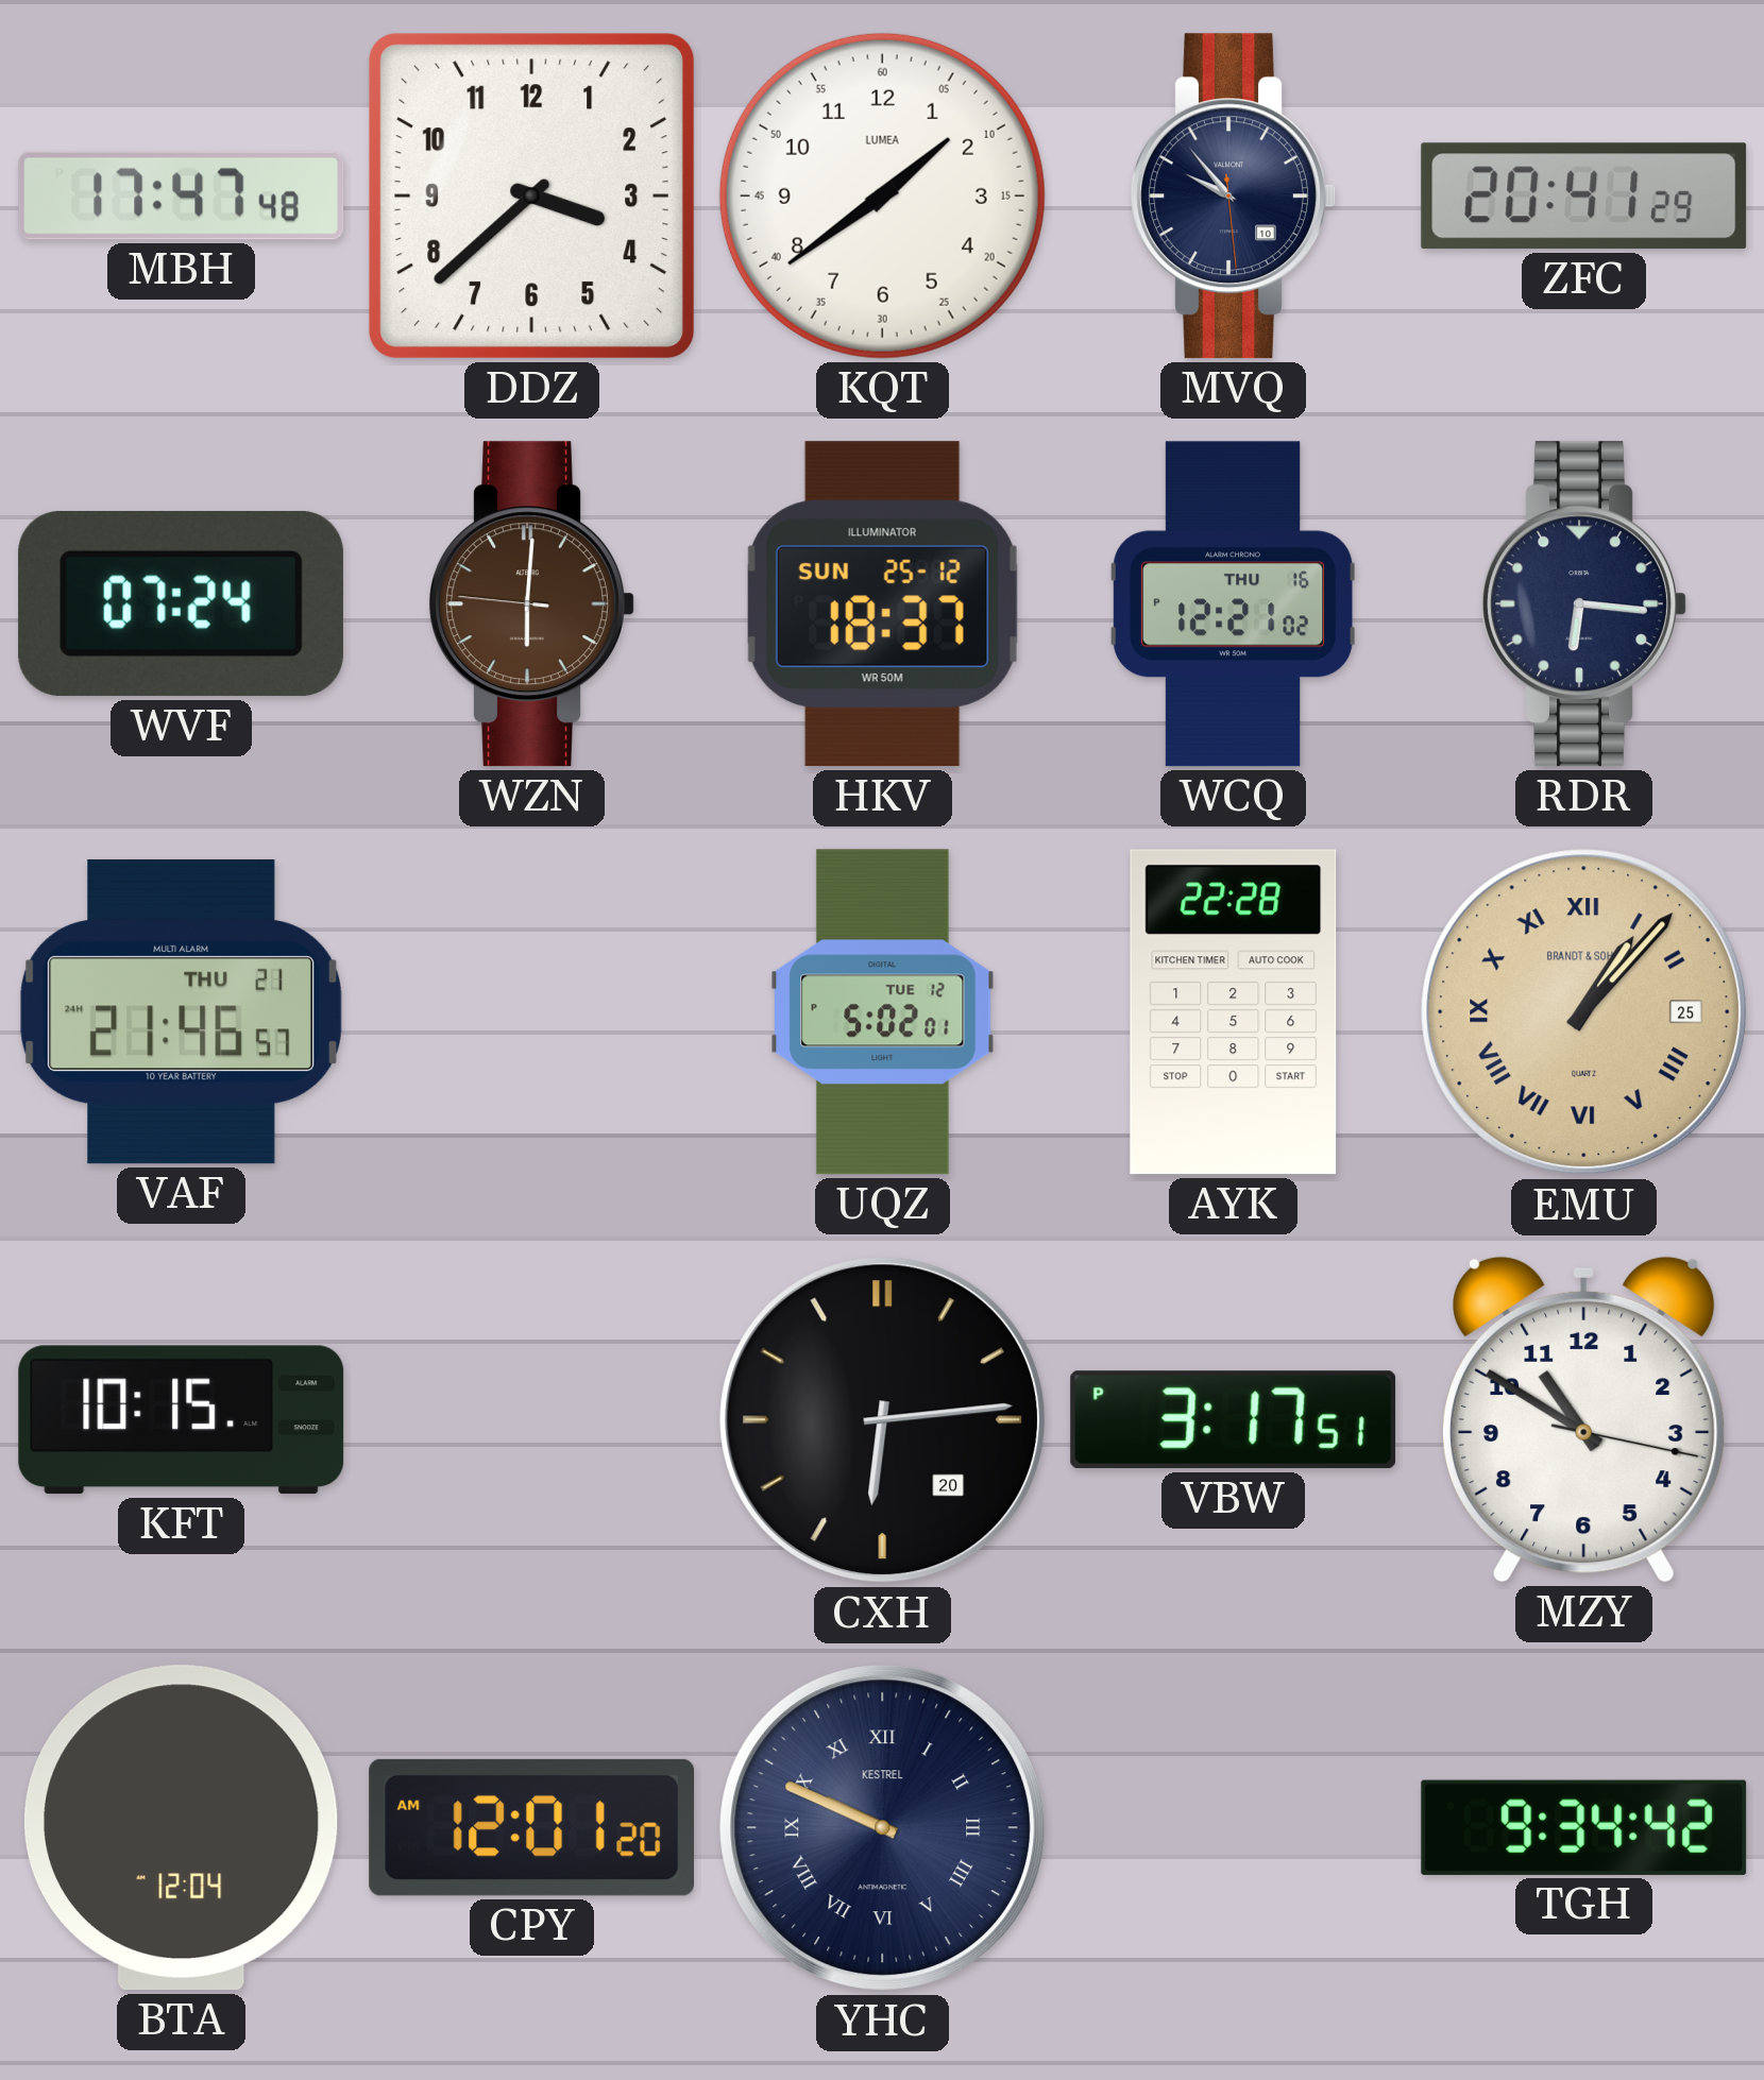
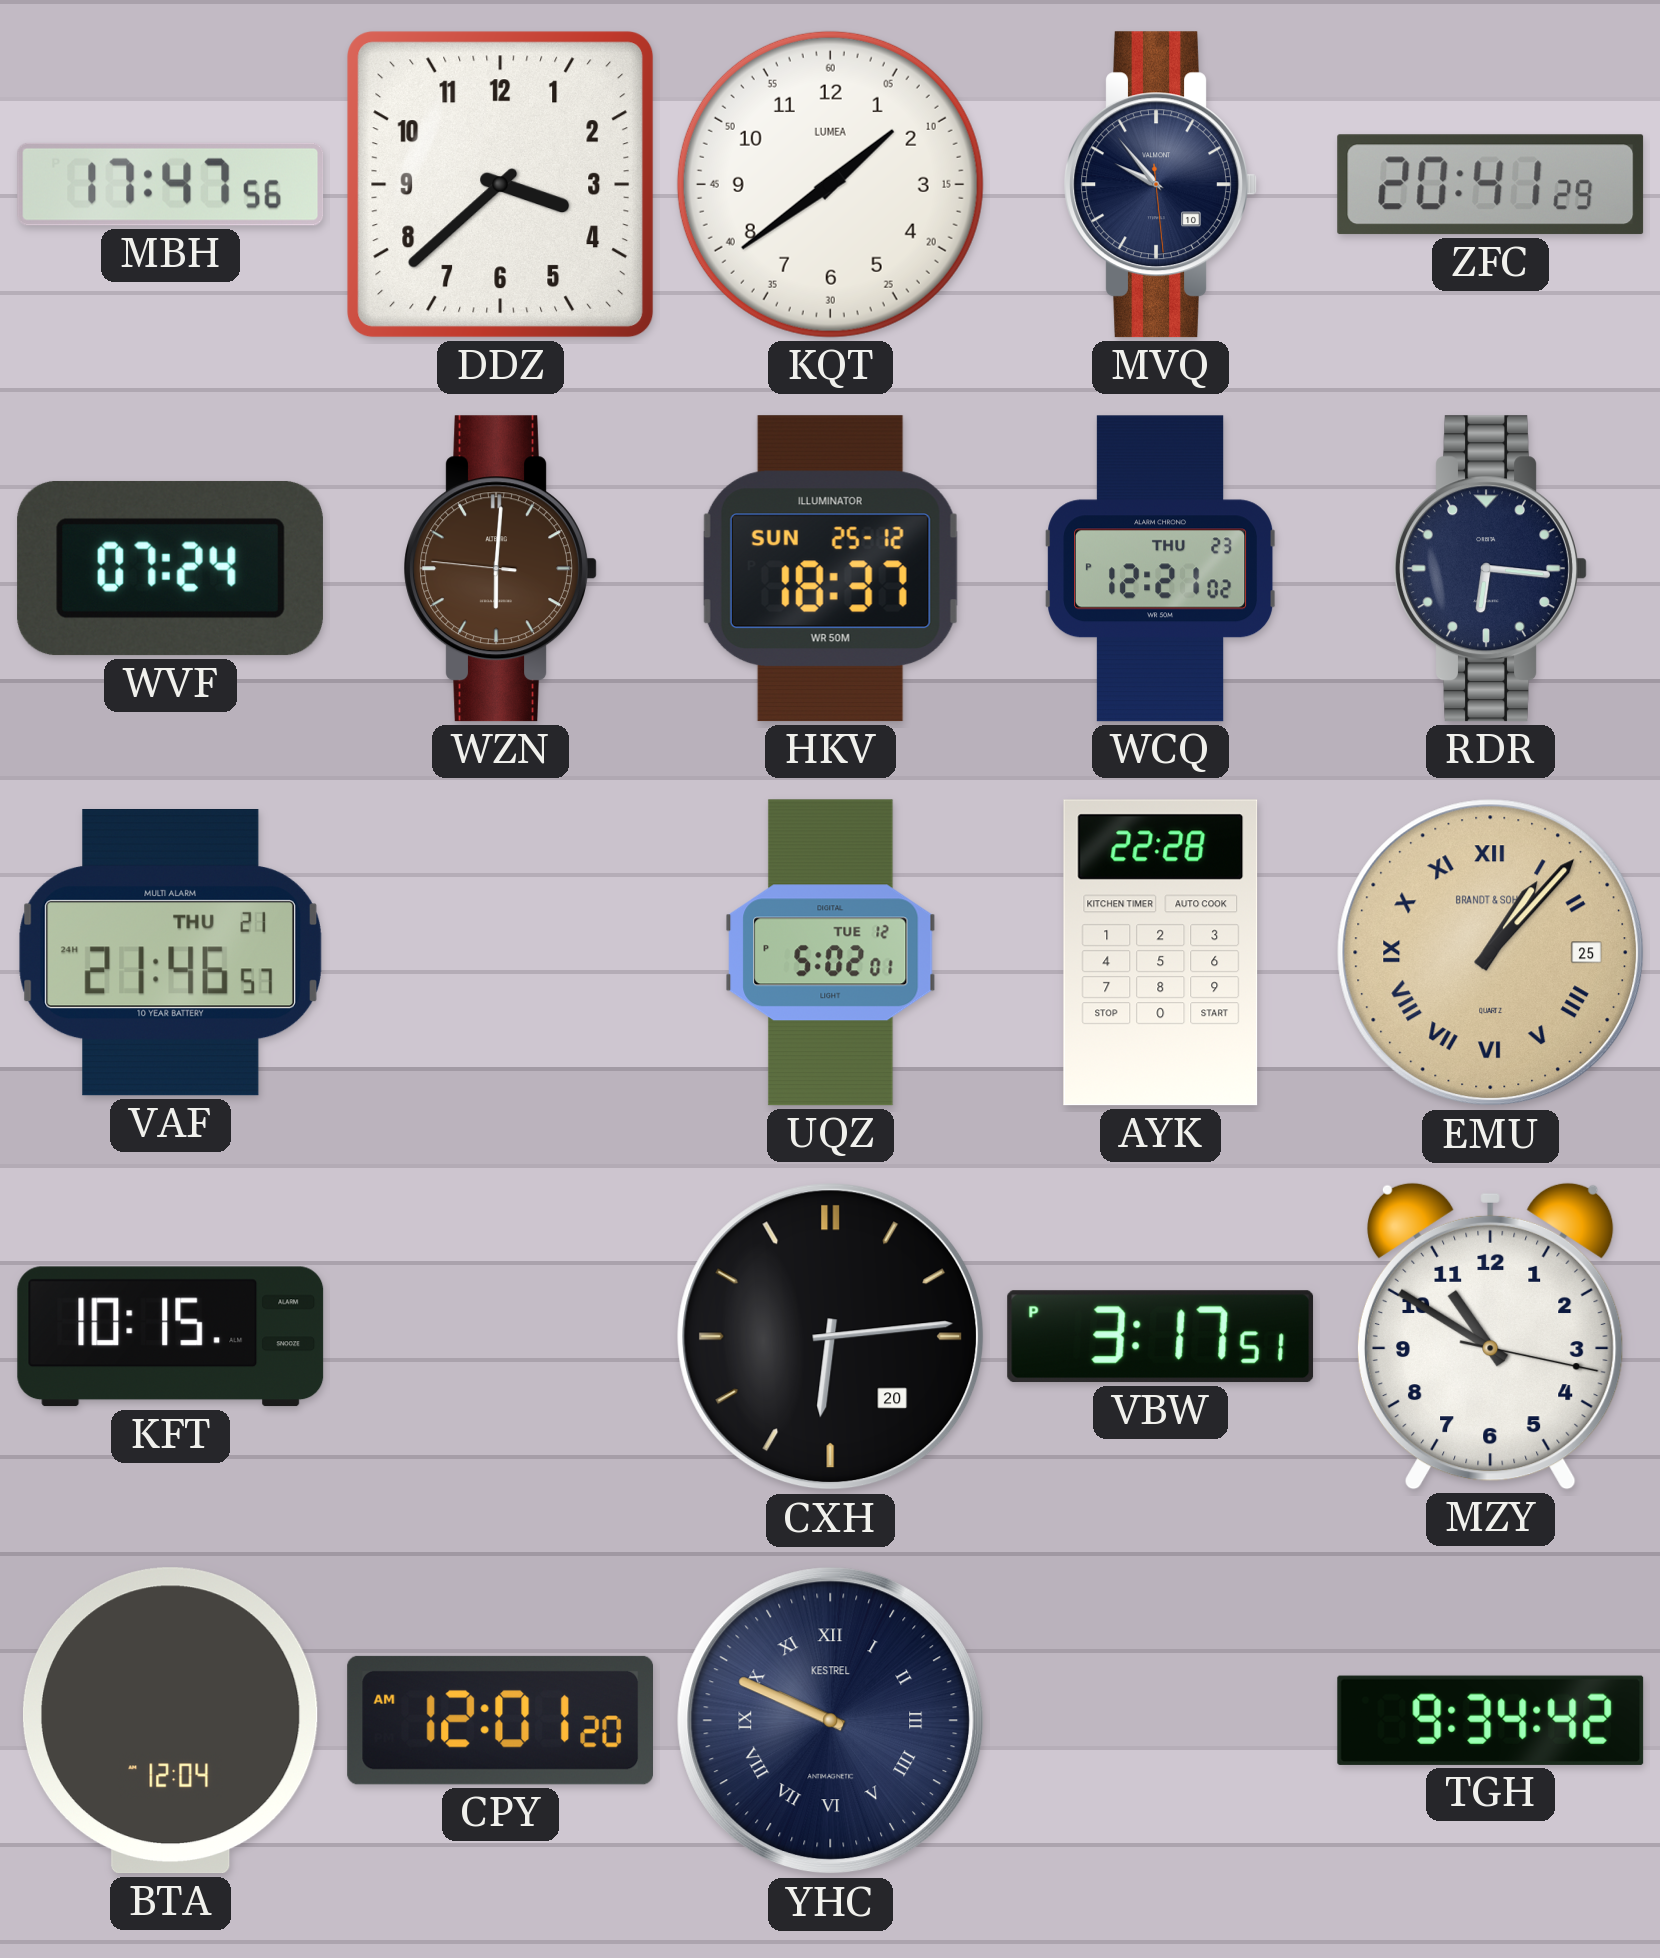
MBH: 17:47:48 -> 17:47:56 (171, 184)
WCQ date: THU 16 -> THU 23 (1161, 569)
